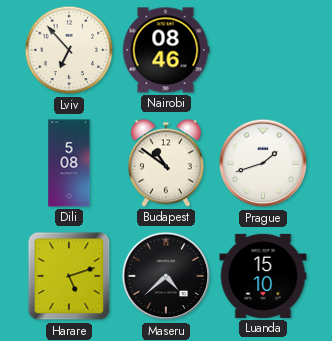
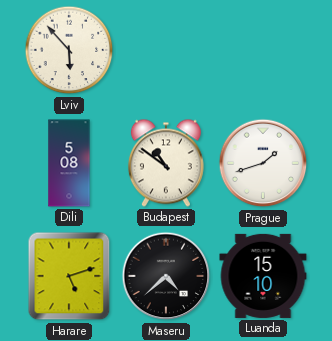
Lviv: 6:53 -> 5:53 (69, 50)
Nairobi: 08:46 -> none (166, 50)
